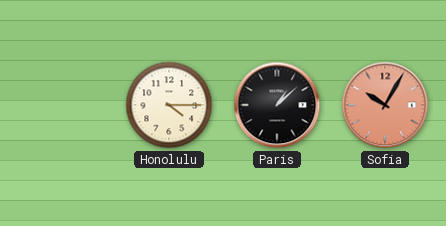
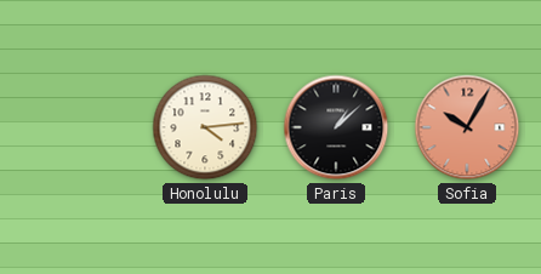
Honolulu: 4:15 -> 4:14 (205, 127)
